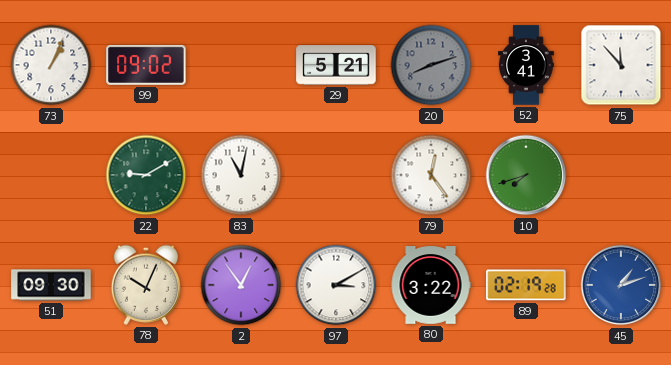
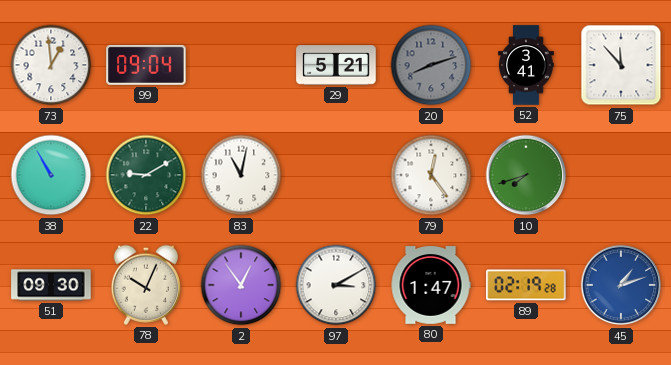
73: 1:04 -> 12:59 (51, 65)
99: 09:02 -> 09:04 (146, 65)
38: none -> 10:55 (51, 175)
80: 3:22 -> 1:47 (431, 285)
